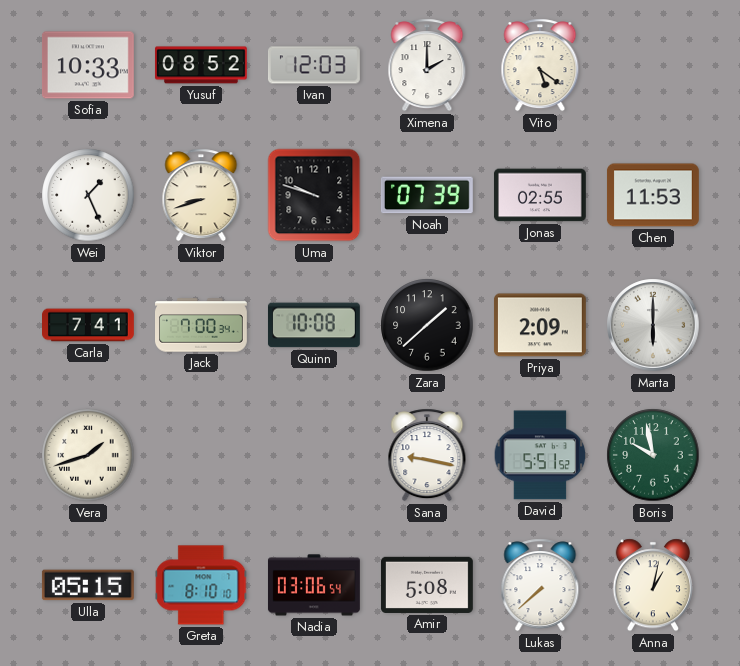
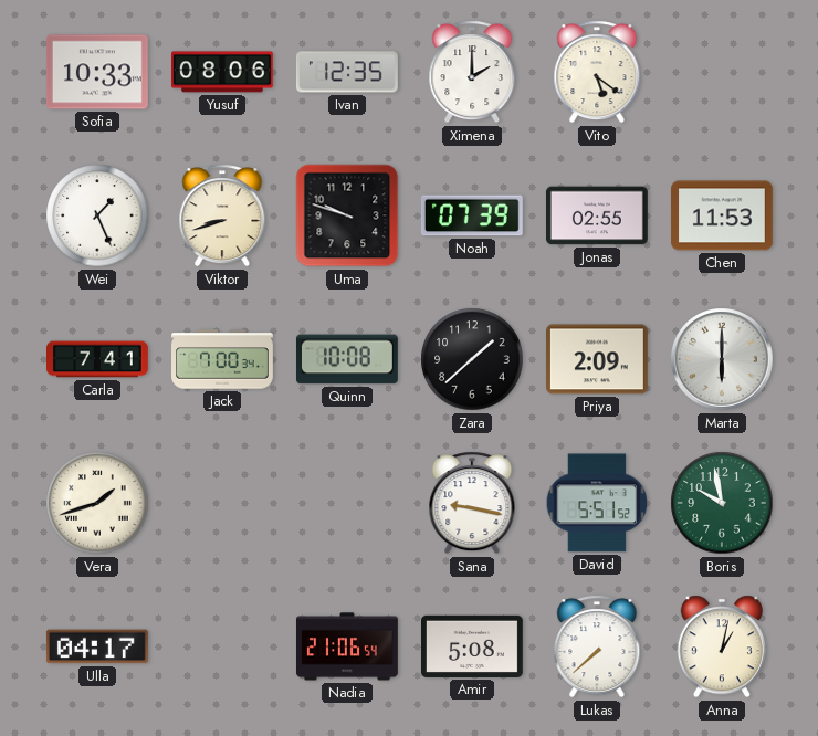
Yusuf: 08:52 -> 08:06 (222, 72)
Ivan: 12:03 -> 12:35 (347, 72)
Ulla: 05:15 -> 04:17 (97, 646)
Greta: 8:10 -> none (201, 585)
Nadia: 03:06 -> 21:06 (347, 646)
